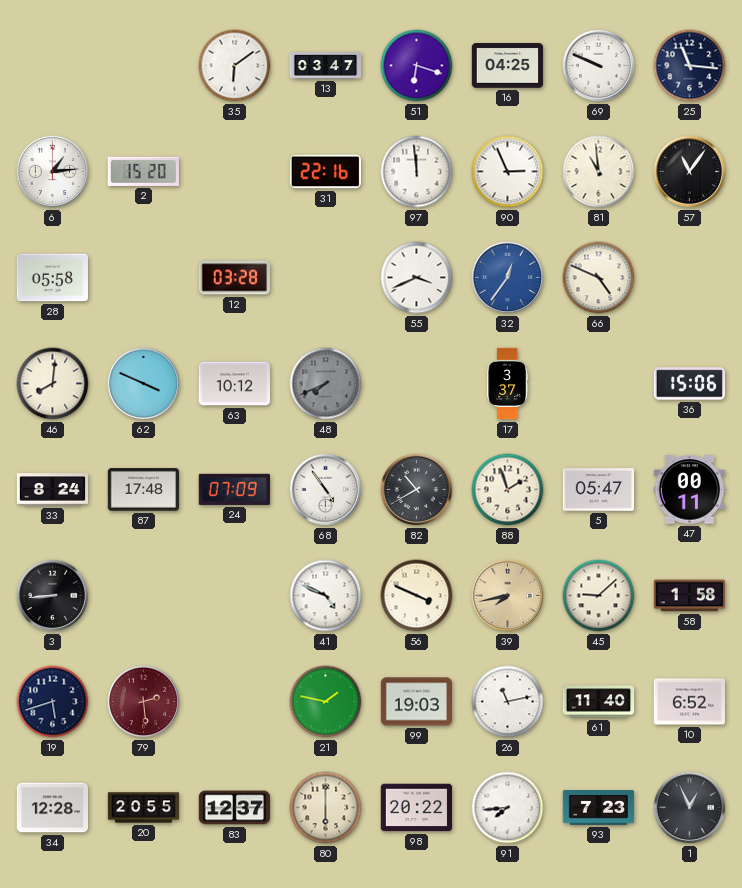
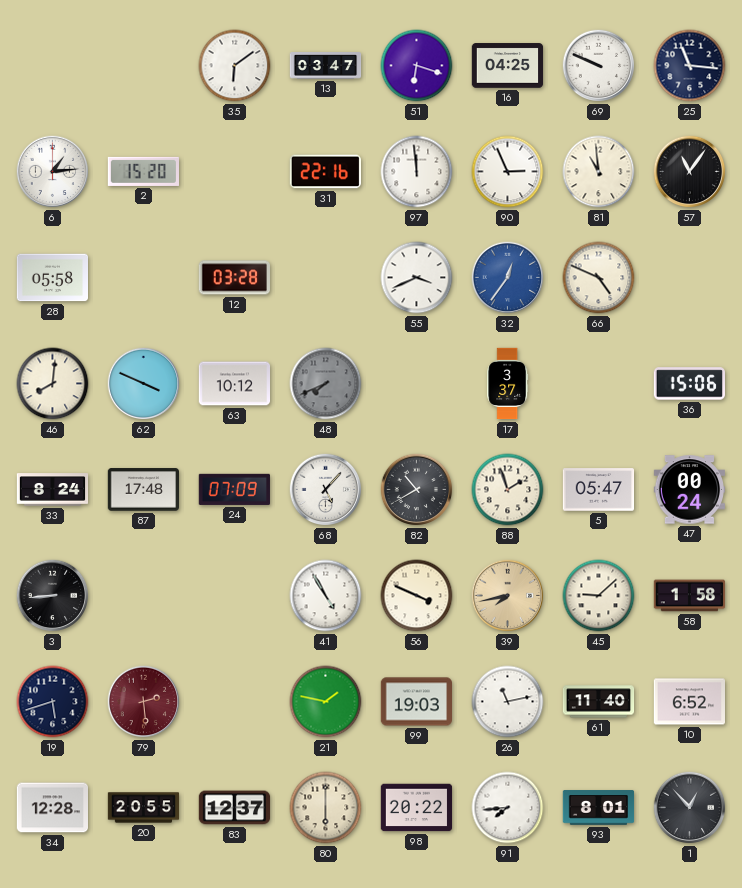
68: 4:54 -> 5:07 (326, 490)
47: 00:11 -> 00:24 (690, 490)
41: 4:49 -> 4:55 (326, 596)
93: 7:23 -> 8:01 (599, 808)
1: 12:56 -> 12:53 (690, 808)
